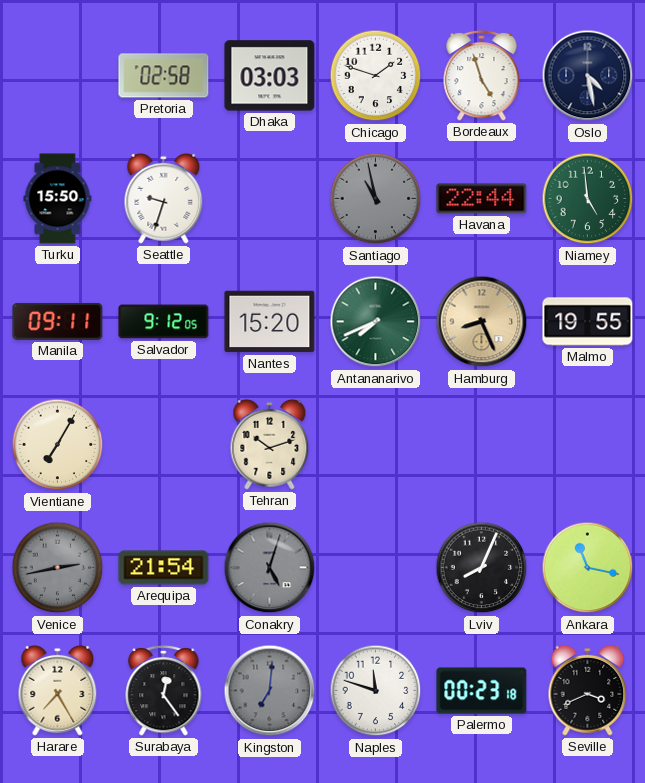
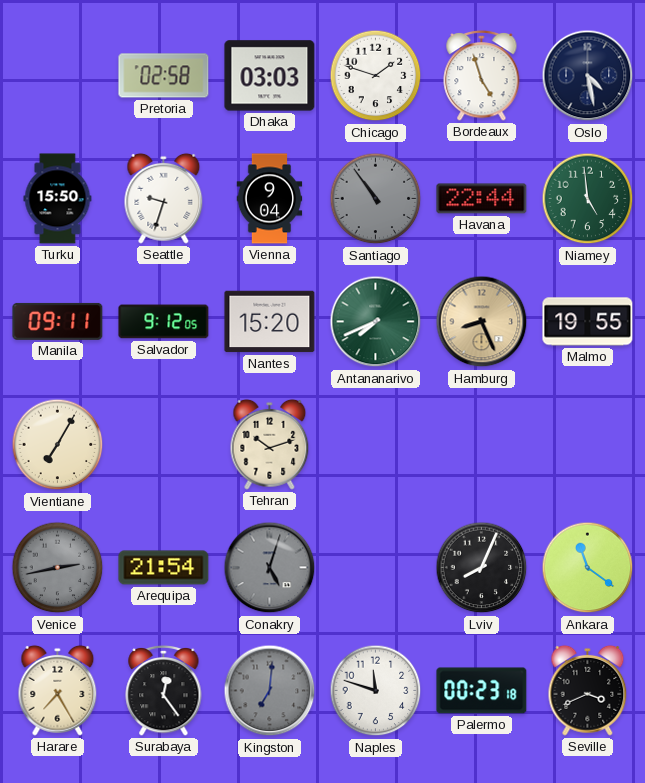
Vienna: none -> 9:04 (270, 199)
Santiago: 10:58 -> 10:54 (376, 199)
Ankara: 11:17 -> 11:21 (588, 568)
